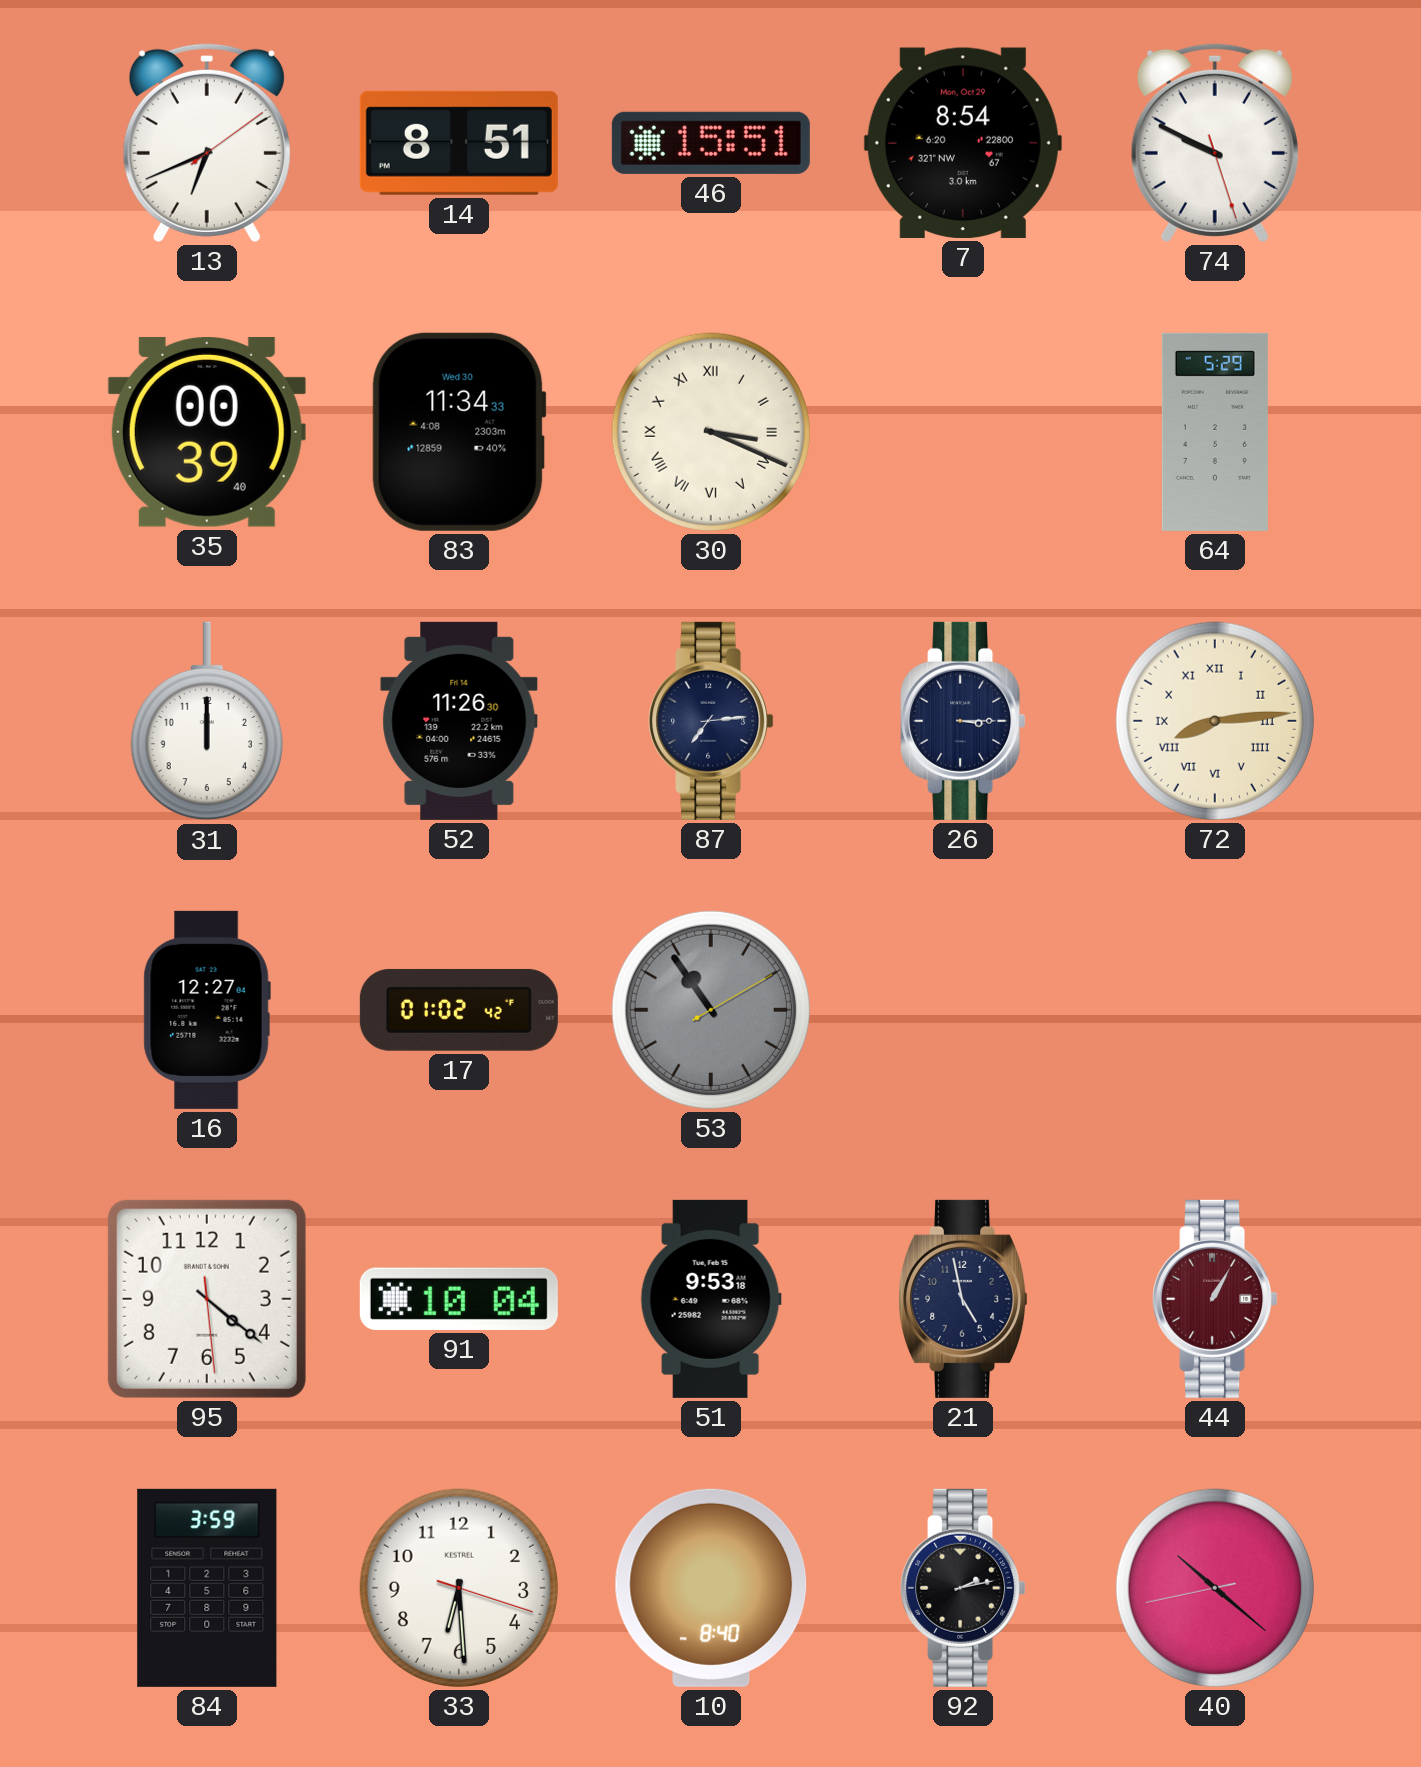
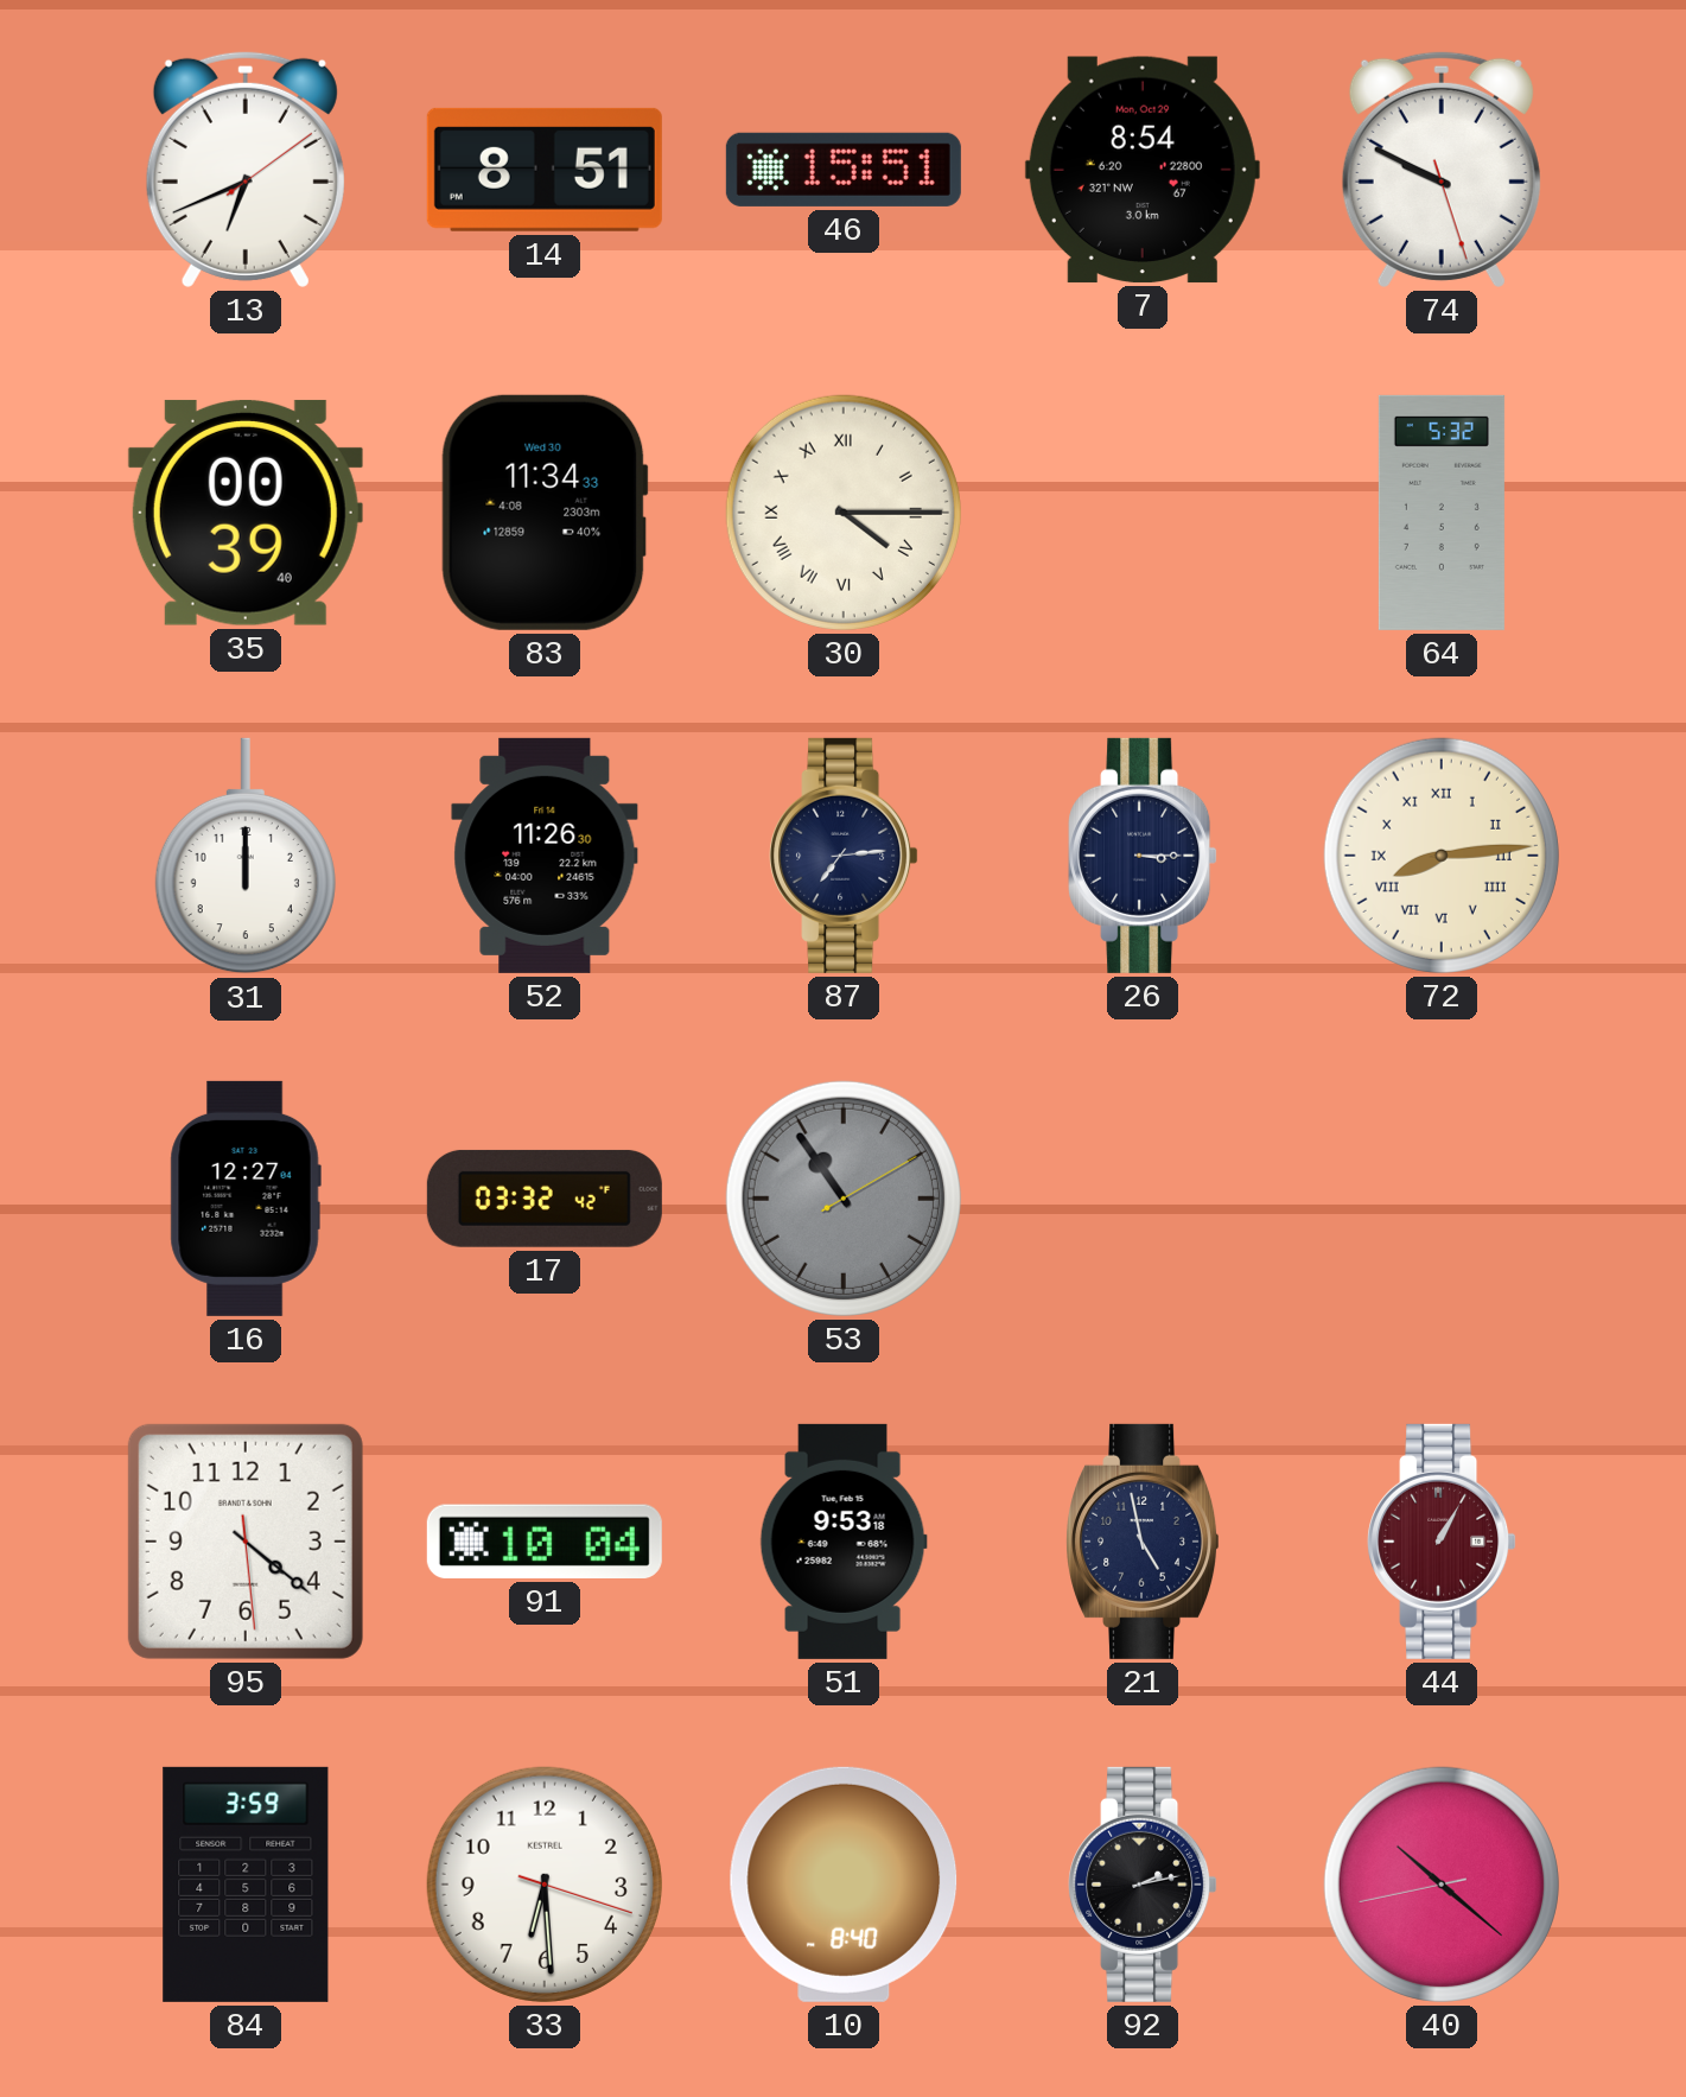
30: 3:19 -> 4:15 (844, 513)
64: 5:29 -> 5:32 (1442, 513)
17: 01:02 -> 03:32 (545, 1199)
